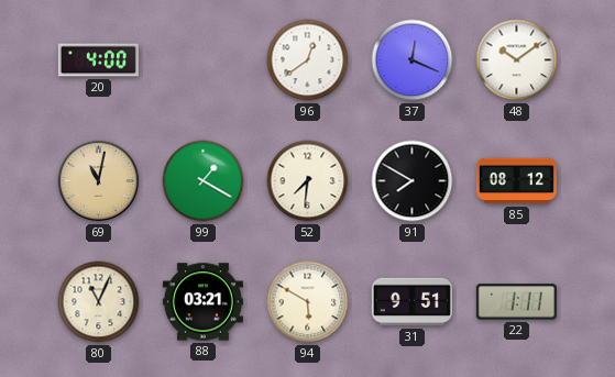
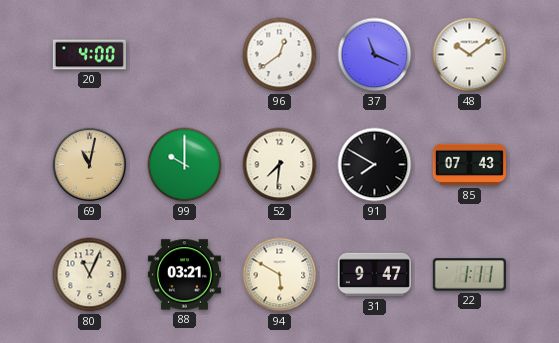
37: 12:19 -> 11:19 (375, 55)
99: 1:20 -> 10:00 (185, 165)
85: 08:12 -> 07:43 (469, 165)
31: 9:51 -> 9:47 (374, 275)
